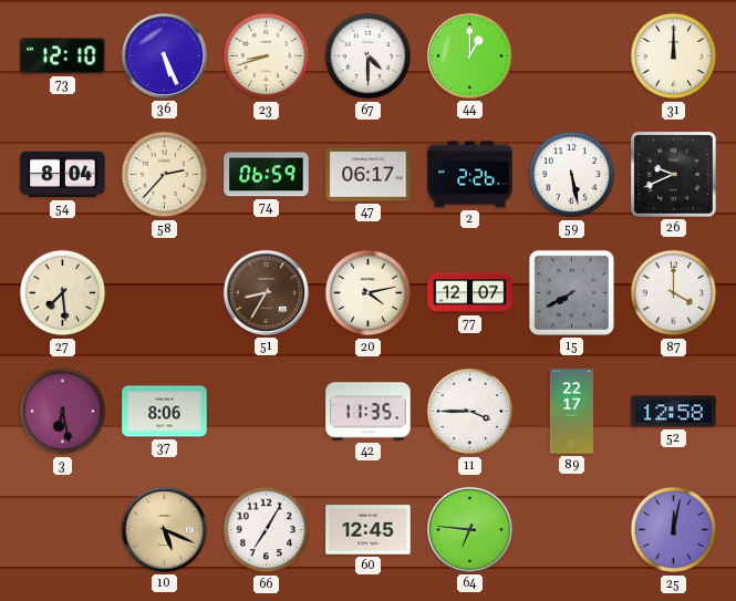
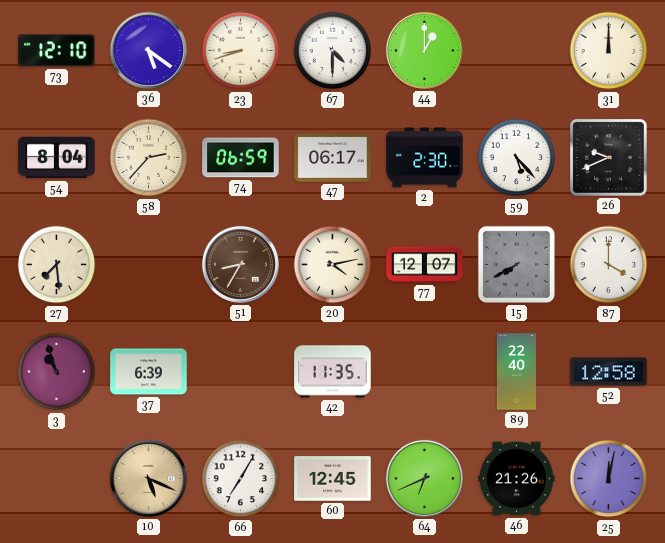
36: 5:26 -> 5:21 (148, 50)
2: 2:26 -> 2:30 (425, 158)
59: 5:28 -> 5:23 (517, 158)
3: 6:28 -> 10:57 (57, 372)
37: 8:06 -> 6:39 (149, 372)
11: 3:45 -> none (470, 412)
89: 22:17 -> 22:40 (516, 372)
64: 6:46 -> 6:41 (424, 478)
46: none -> 21:26 (517, 479)
